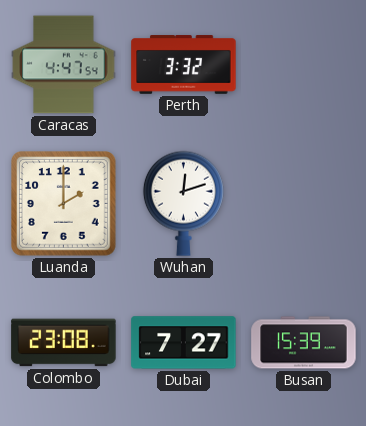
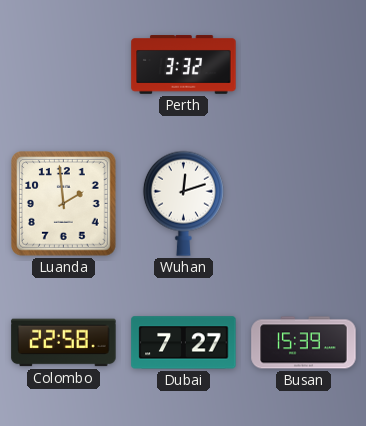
Caracas: 4:47 -> none (64, 65)
Luanda: 2:00 -> 1:59 (64, 204)
Colombo: 23:08 -> 22:58 (64, 343)
